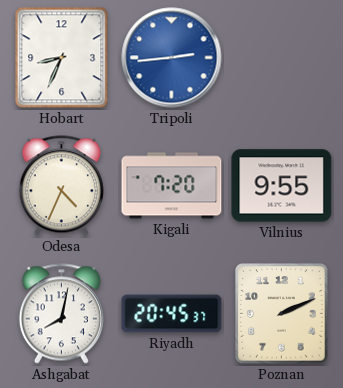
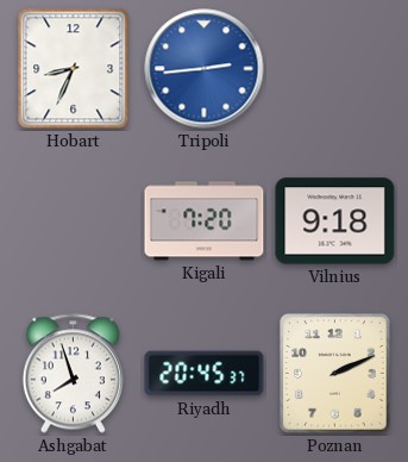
Odesa: 4:34 -> none (61, 186)
Vilnius: 9:55 -> 9:18 (335, 221)
Ashgabat: 8:02 -> 7:57 (73, 374)
